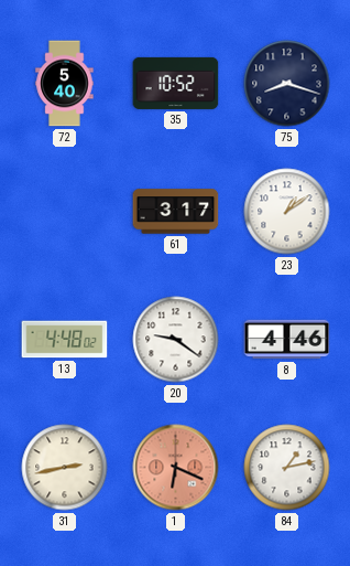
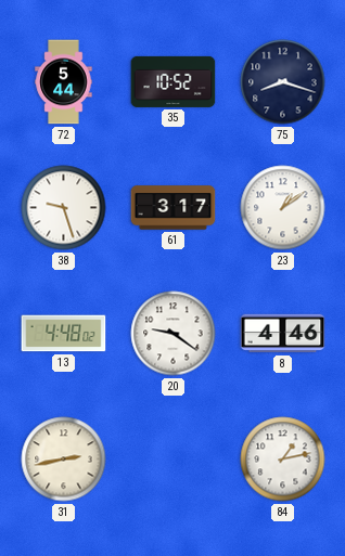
72: 5:40 -> 5:44 (64, 82)
38: none -> 9:27 (64, 208)
1: 6:19 -> none (176, 468)
